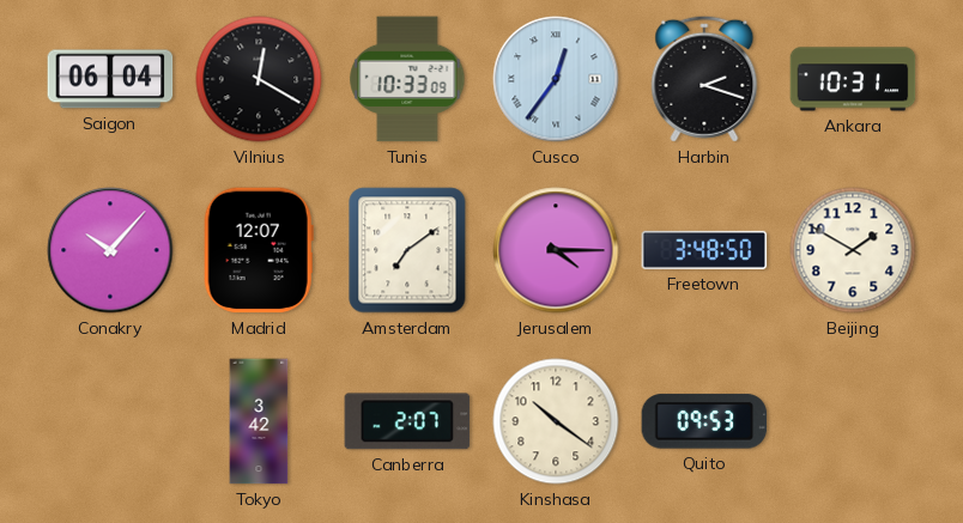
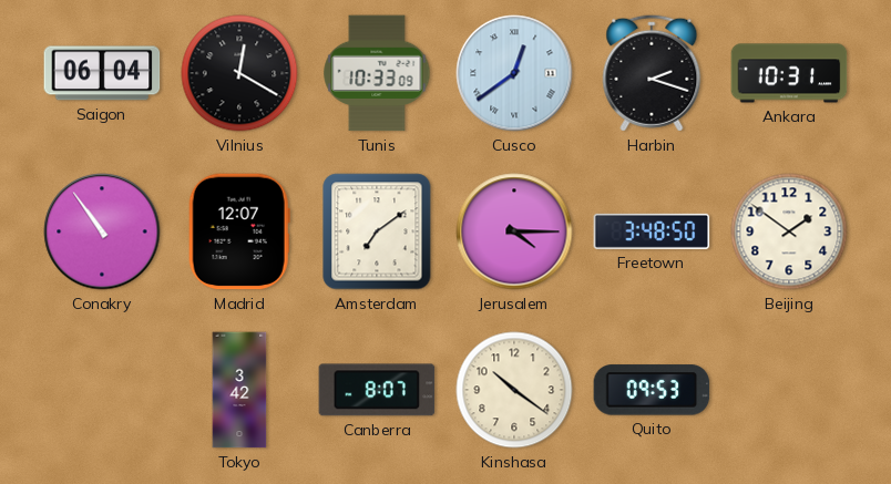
Cusco: 12:36 -> 12:39 (514, 73)
Conakry: 10:07 -> 10:54 (102, 231)
Beijing: 1:50 -> 1:51 (789, 231)
Canberra: 2:07 -> 8:07 (377, 390)
